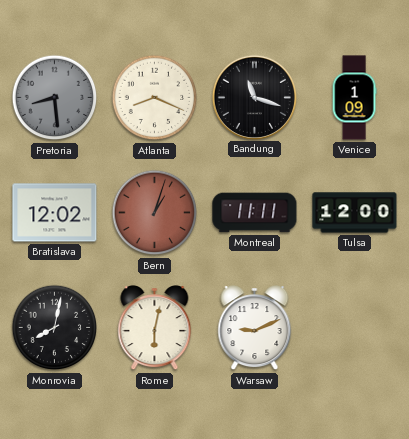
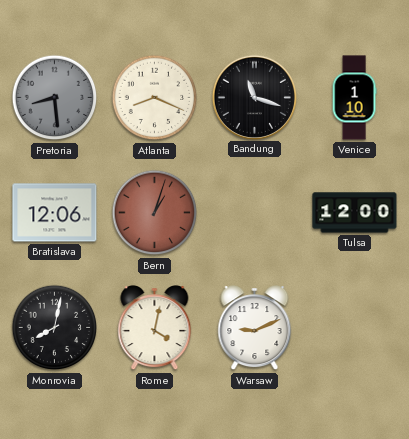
Venice: 1:09 -> 1:10 (354, 98)
Bratislava: 12:02 -> 12:06 (55, 213)
Montreal: 11:11 -> none (255, 213)
Rome: 6:02 -> 4:02 (155, 328)
